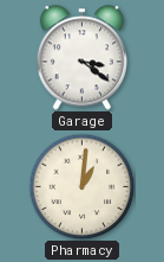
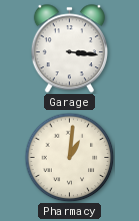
Garage: 3:21 -> 3:16 (69, 49)
